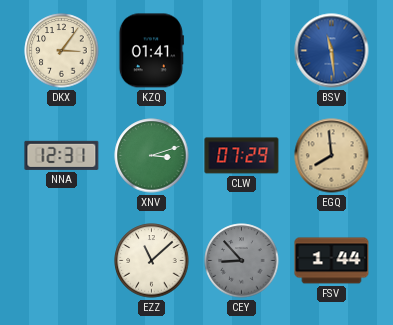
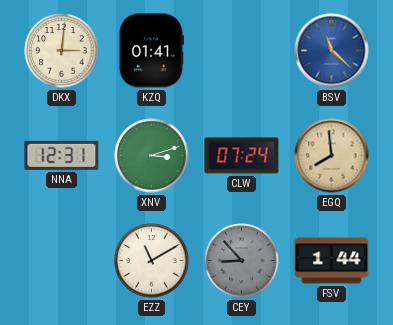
DKX: 3:06 -> 3:01 (62, 51)
BSV: 11:29 -> 11:22 (332, 51)
CLW: 07:29 -> 07:24 (242, 156)
EZZ: 11:08 -> 11:10 (152, 261)
